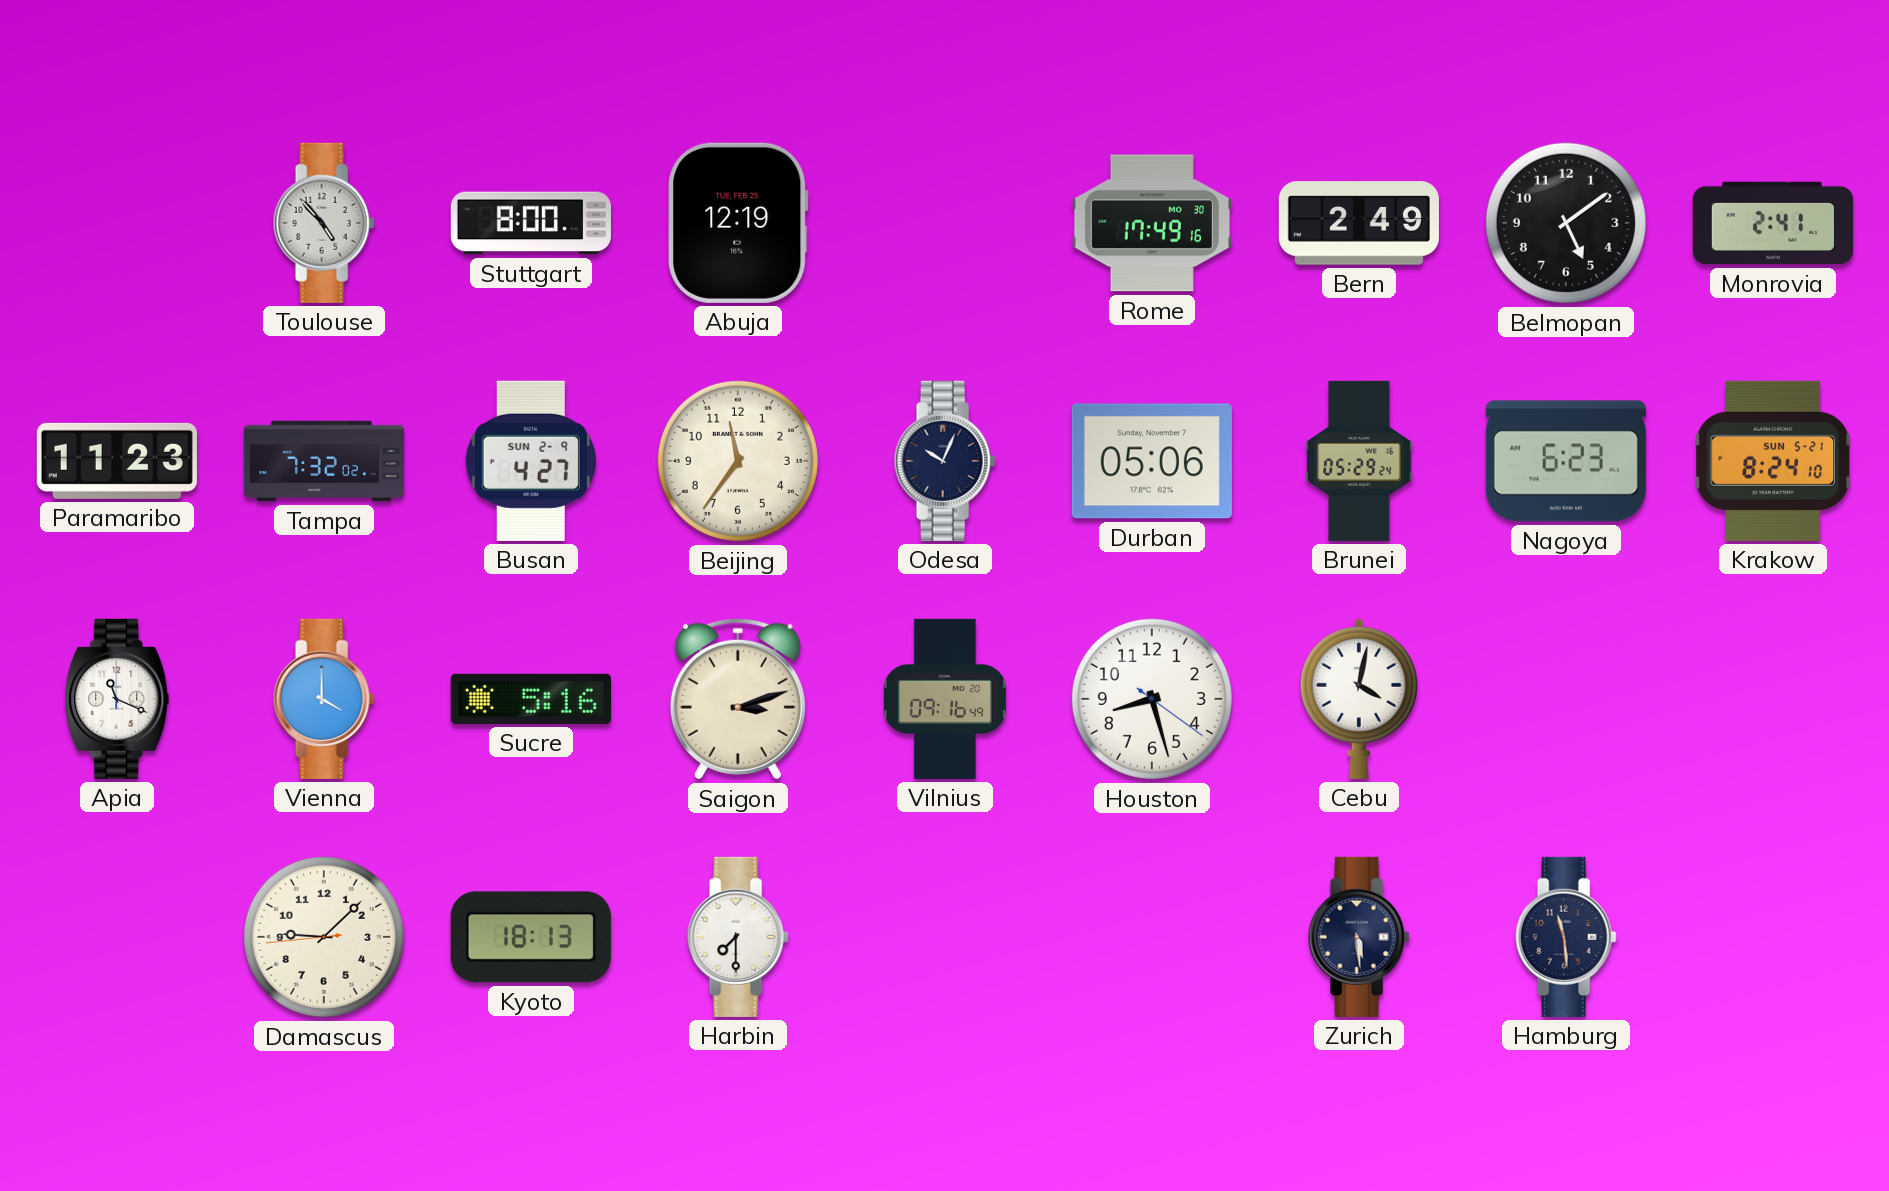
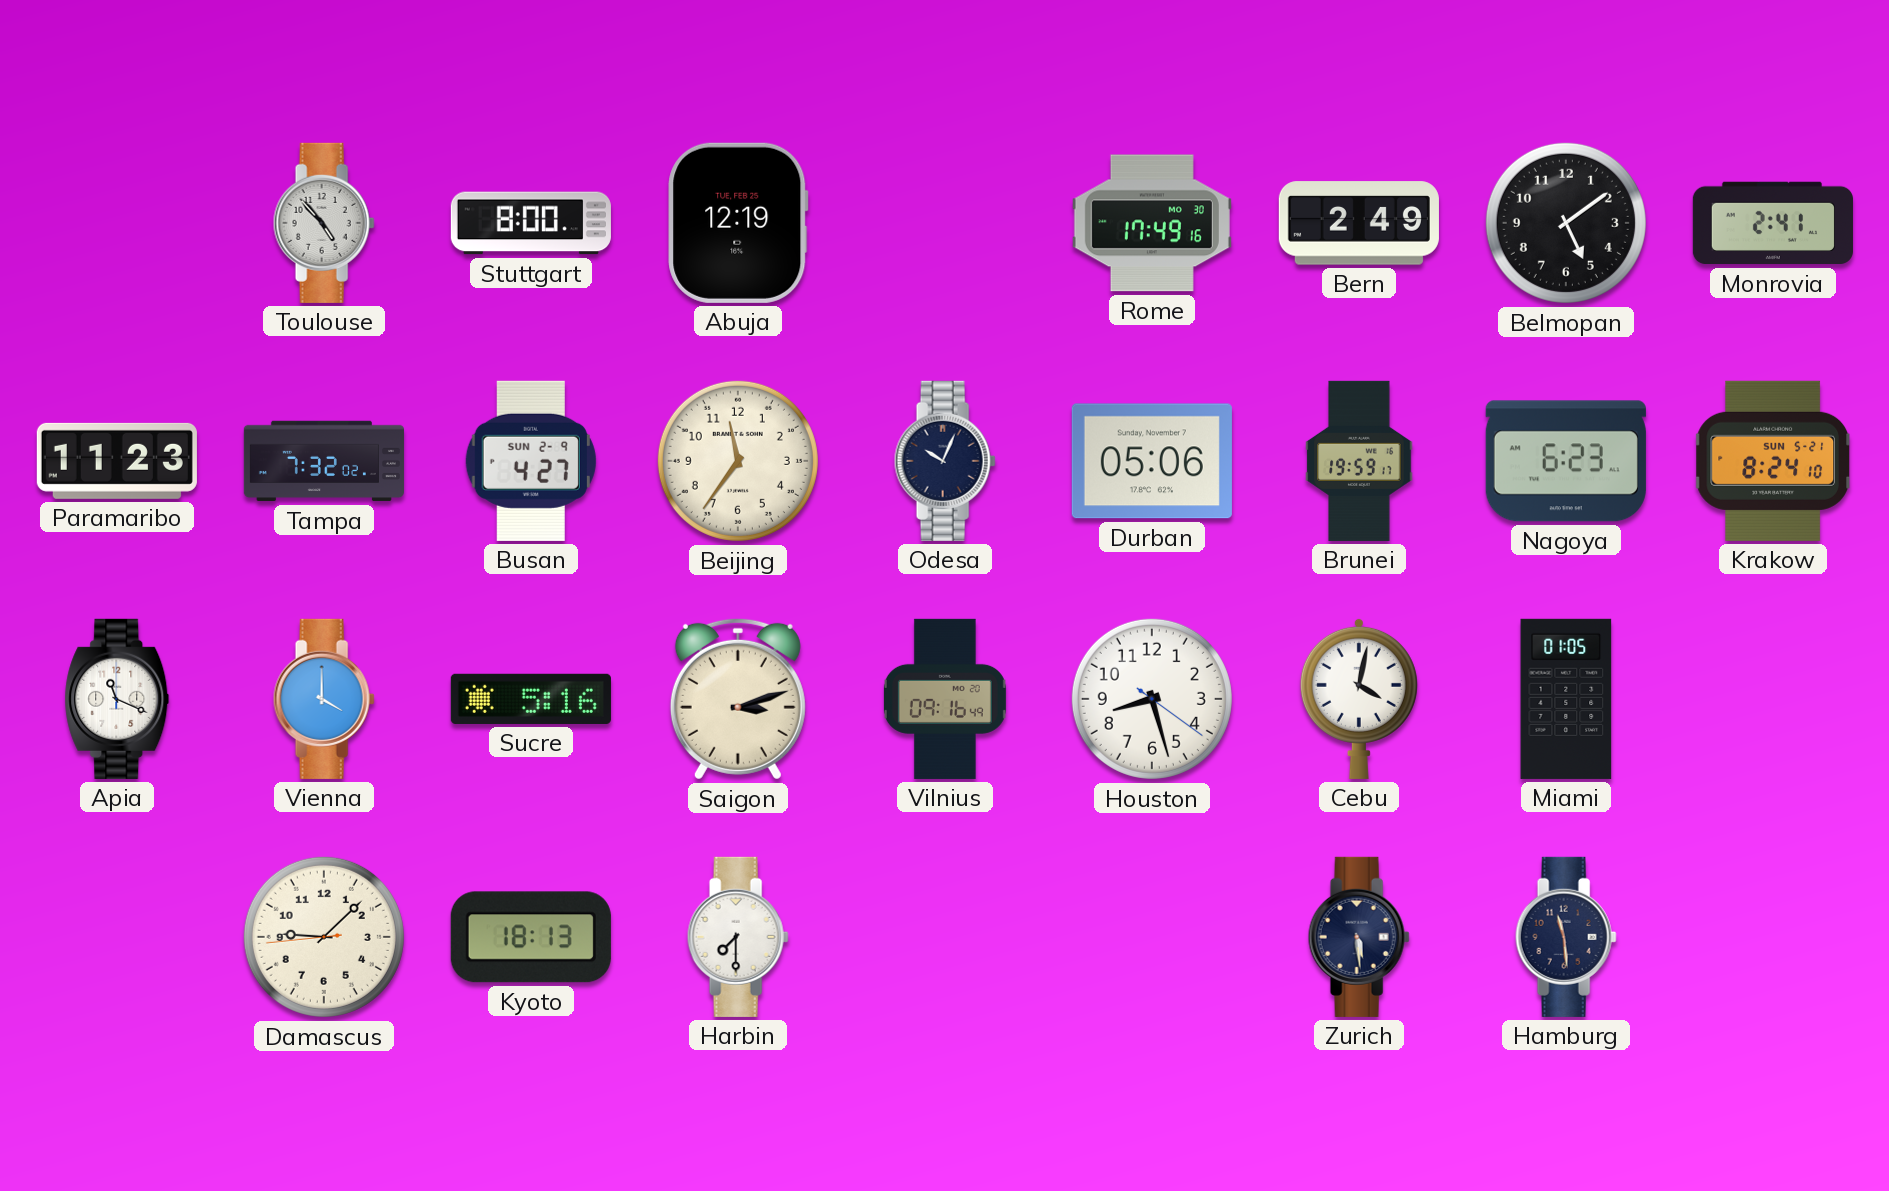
Brunei: 05:29 -> 19:59 (1359, 461)
Miami: none -> 01:05 (1566, 699)
